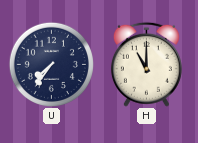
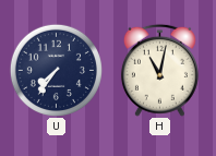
H: 11:00 -> 11:02 (159, 70)
